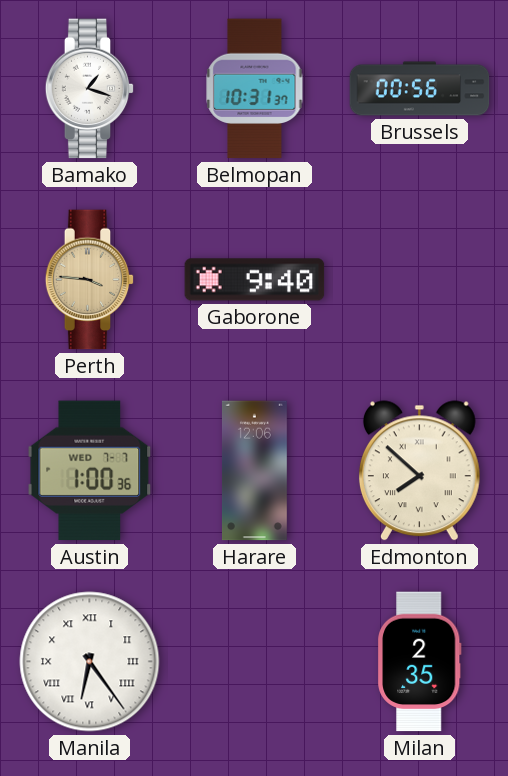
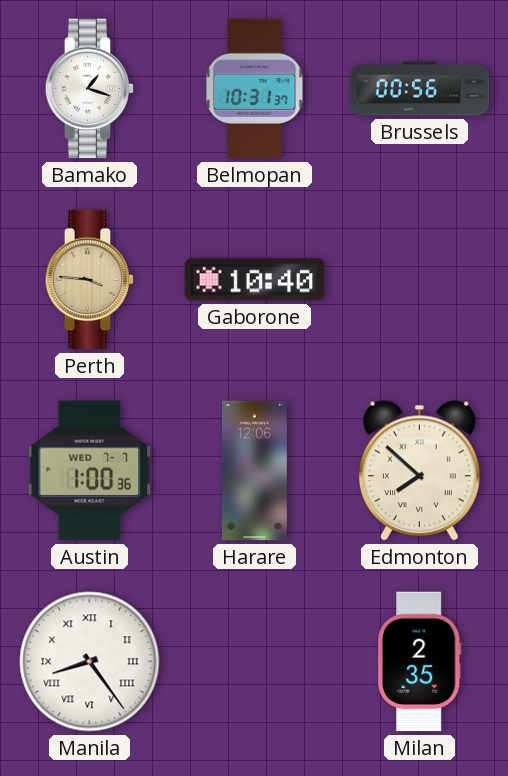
Gaborone: 9:40 -> 10:40 (255, 280)
Manila: 6:24 -> 8:24 (90, 662)
